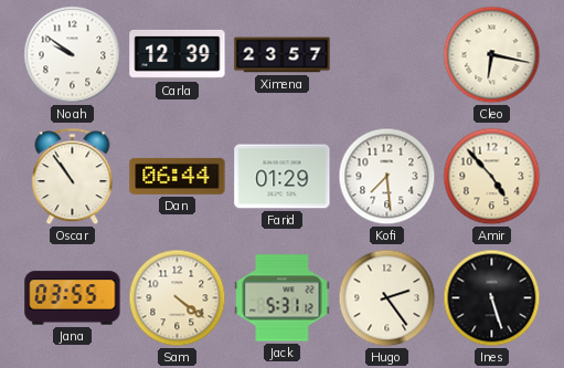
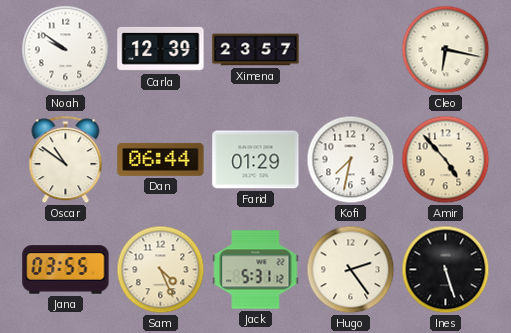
Oscar: 10:54 -> 10:51 (66, 160)
Kofi: 7:29 -> 7:32 (351, 160)
Sam: 4:21 -> 4:26 (161, 270)
